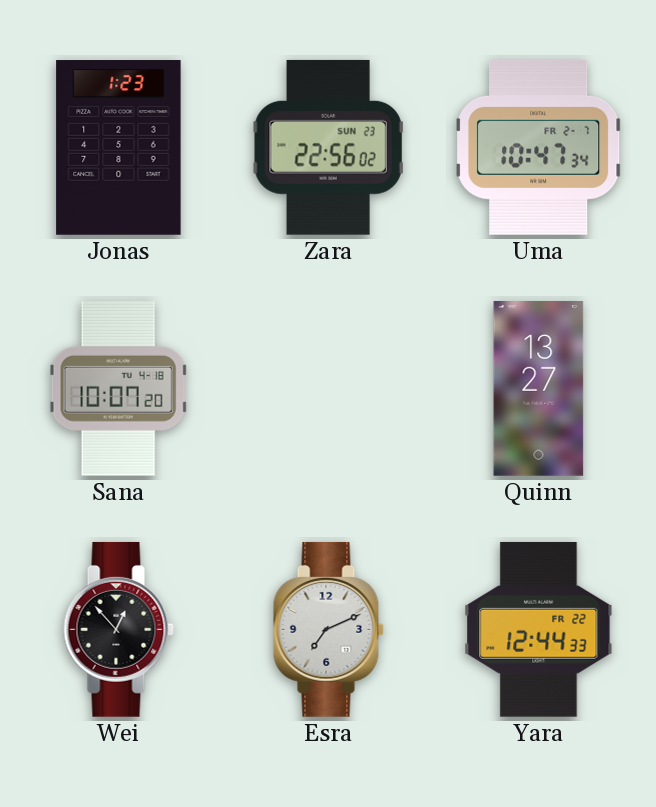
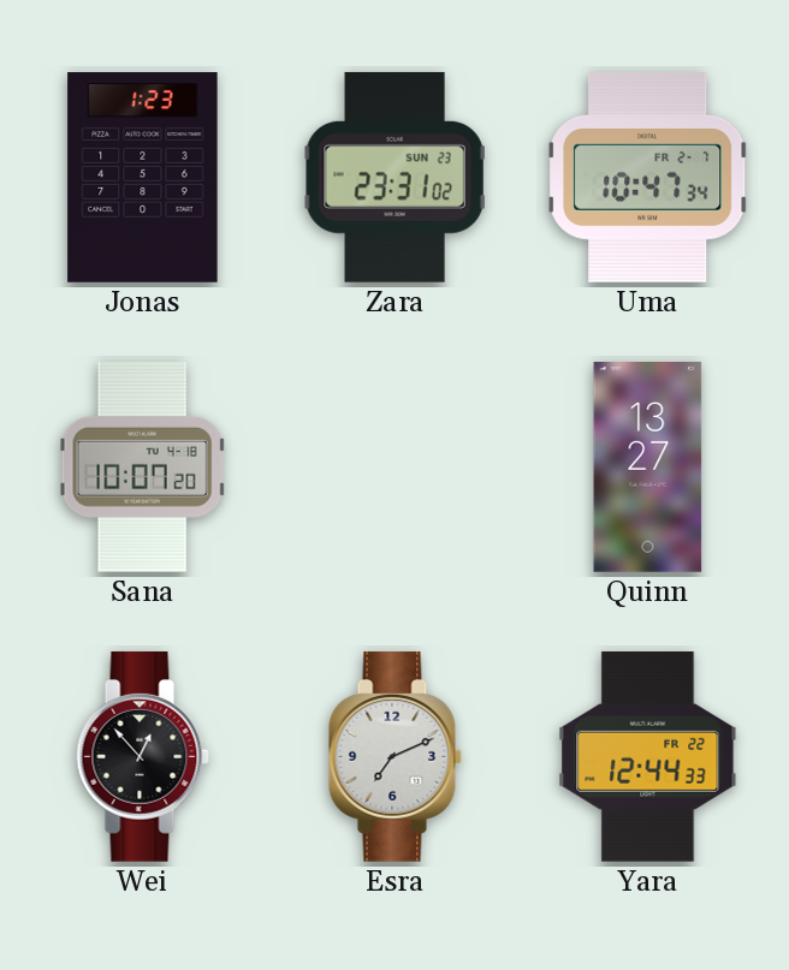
Zara: 22:56 -> 23:31 (396, 177)
